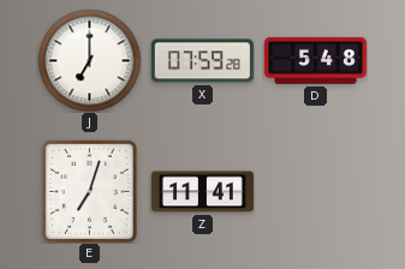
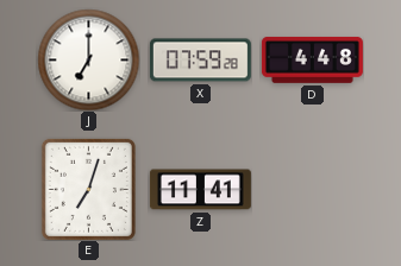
D: 5:48 -> 4:48 (312, 59)
